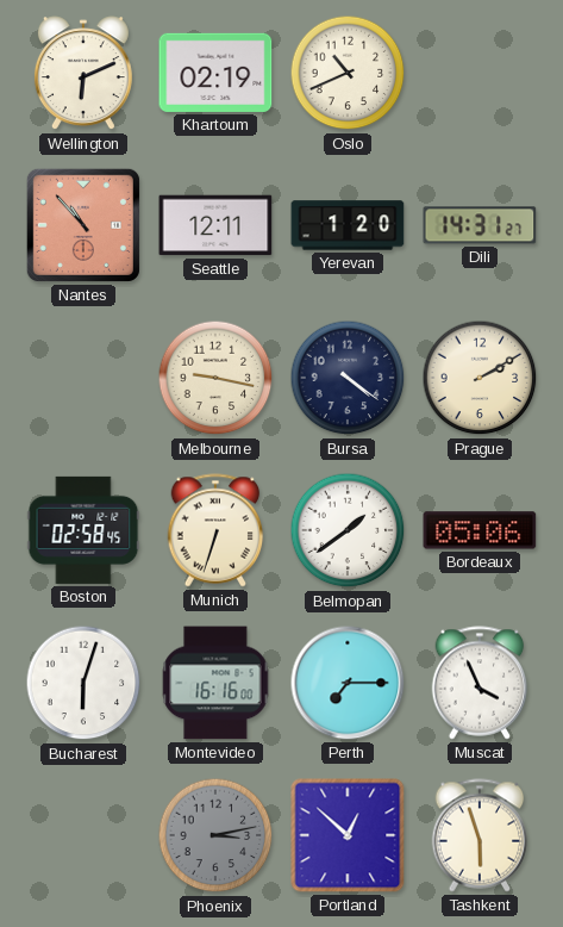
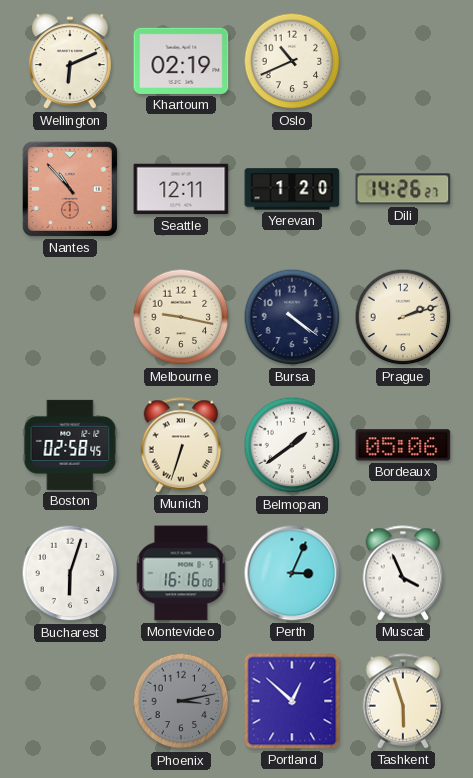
Dili: 14:31 -> 14:26 (403, 189)
Prague: 2:10 -> 2:12 (403, 317)
Perth: 7:15 -> 3:04 (292, 573)
